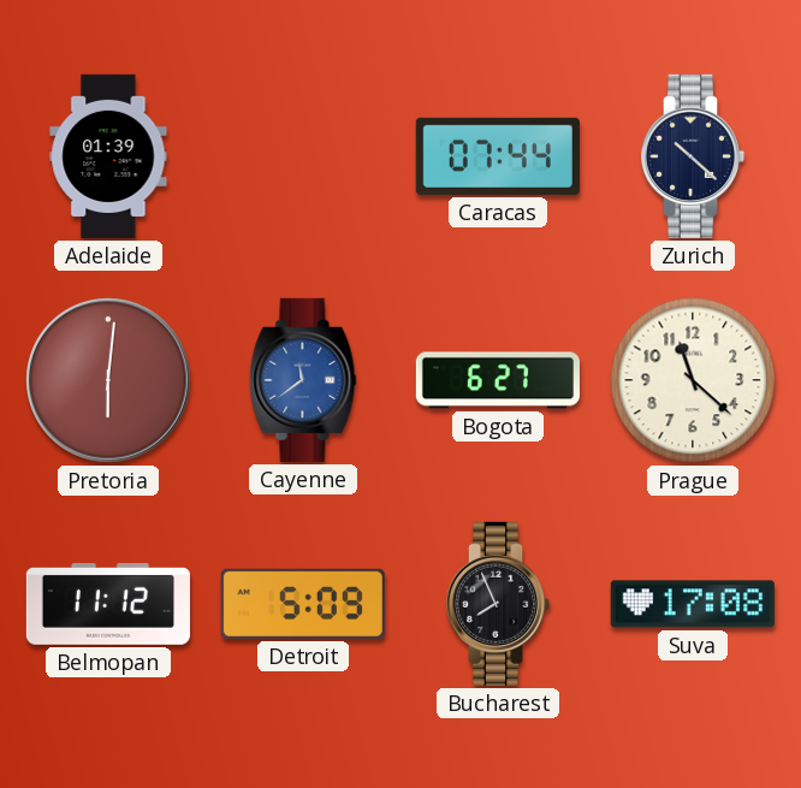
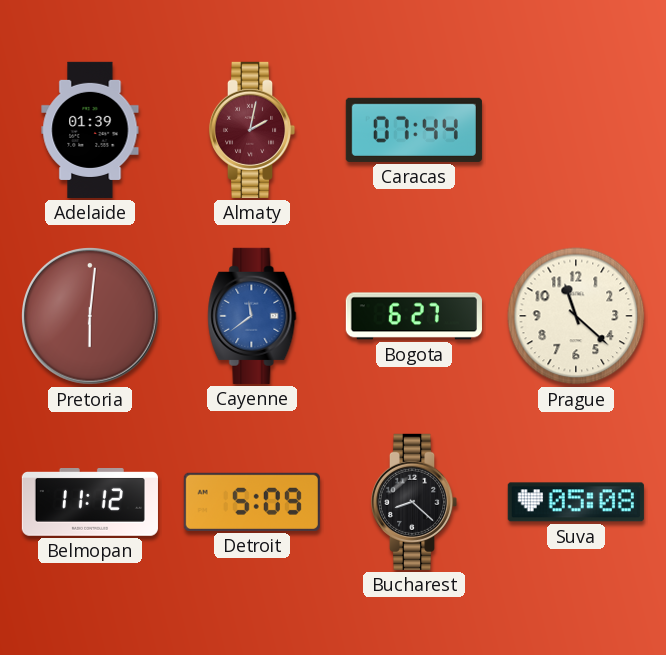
Almaty: none -> 2:02 (252, 130)
Zurich: 10:22 -> none (693, 156)
Bucharest: 7:56 -> 8:22 (414, 502)
Suva: 17:08 -> 05:08 (576, 502)
